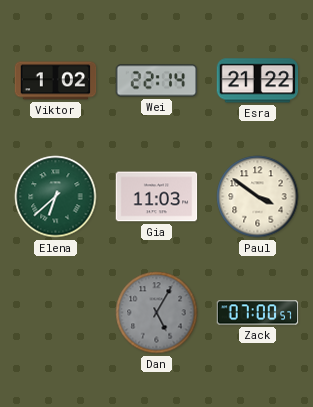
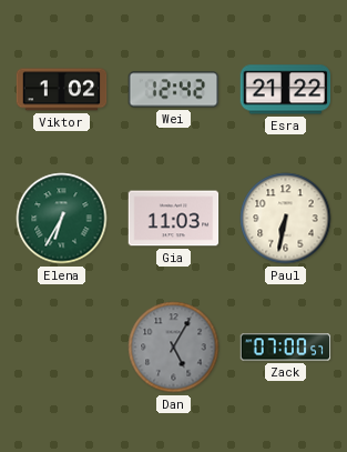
Wei: 22:14 -> 12:42 (174, 90)
Elena: 6:38 -> 6:35 (62, 219)
Paul: 3:51 -> 6:32 (286, 219)
